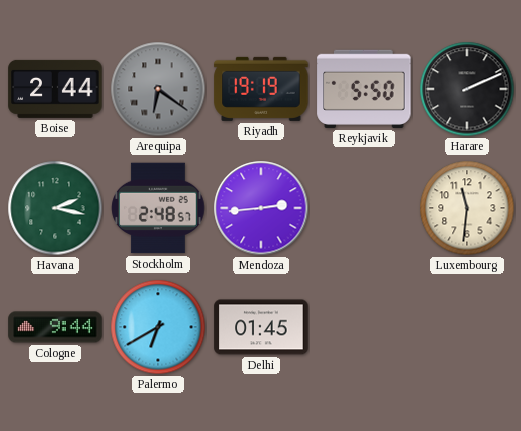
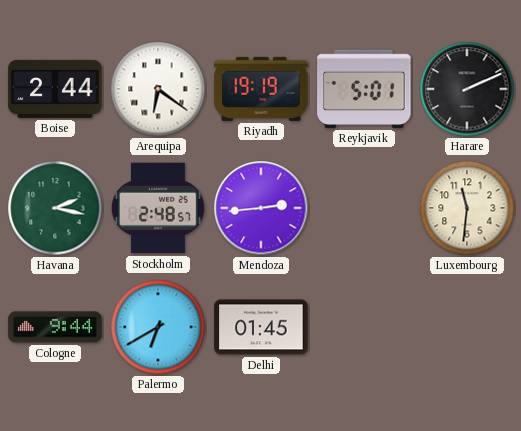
Arequipa dial: grey -> white (158, 89)
Reykjavik: 5:50 -> 5:01 (364, 89)
